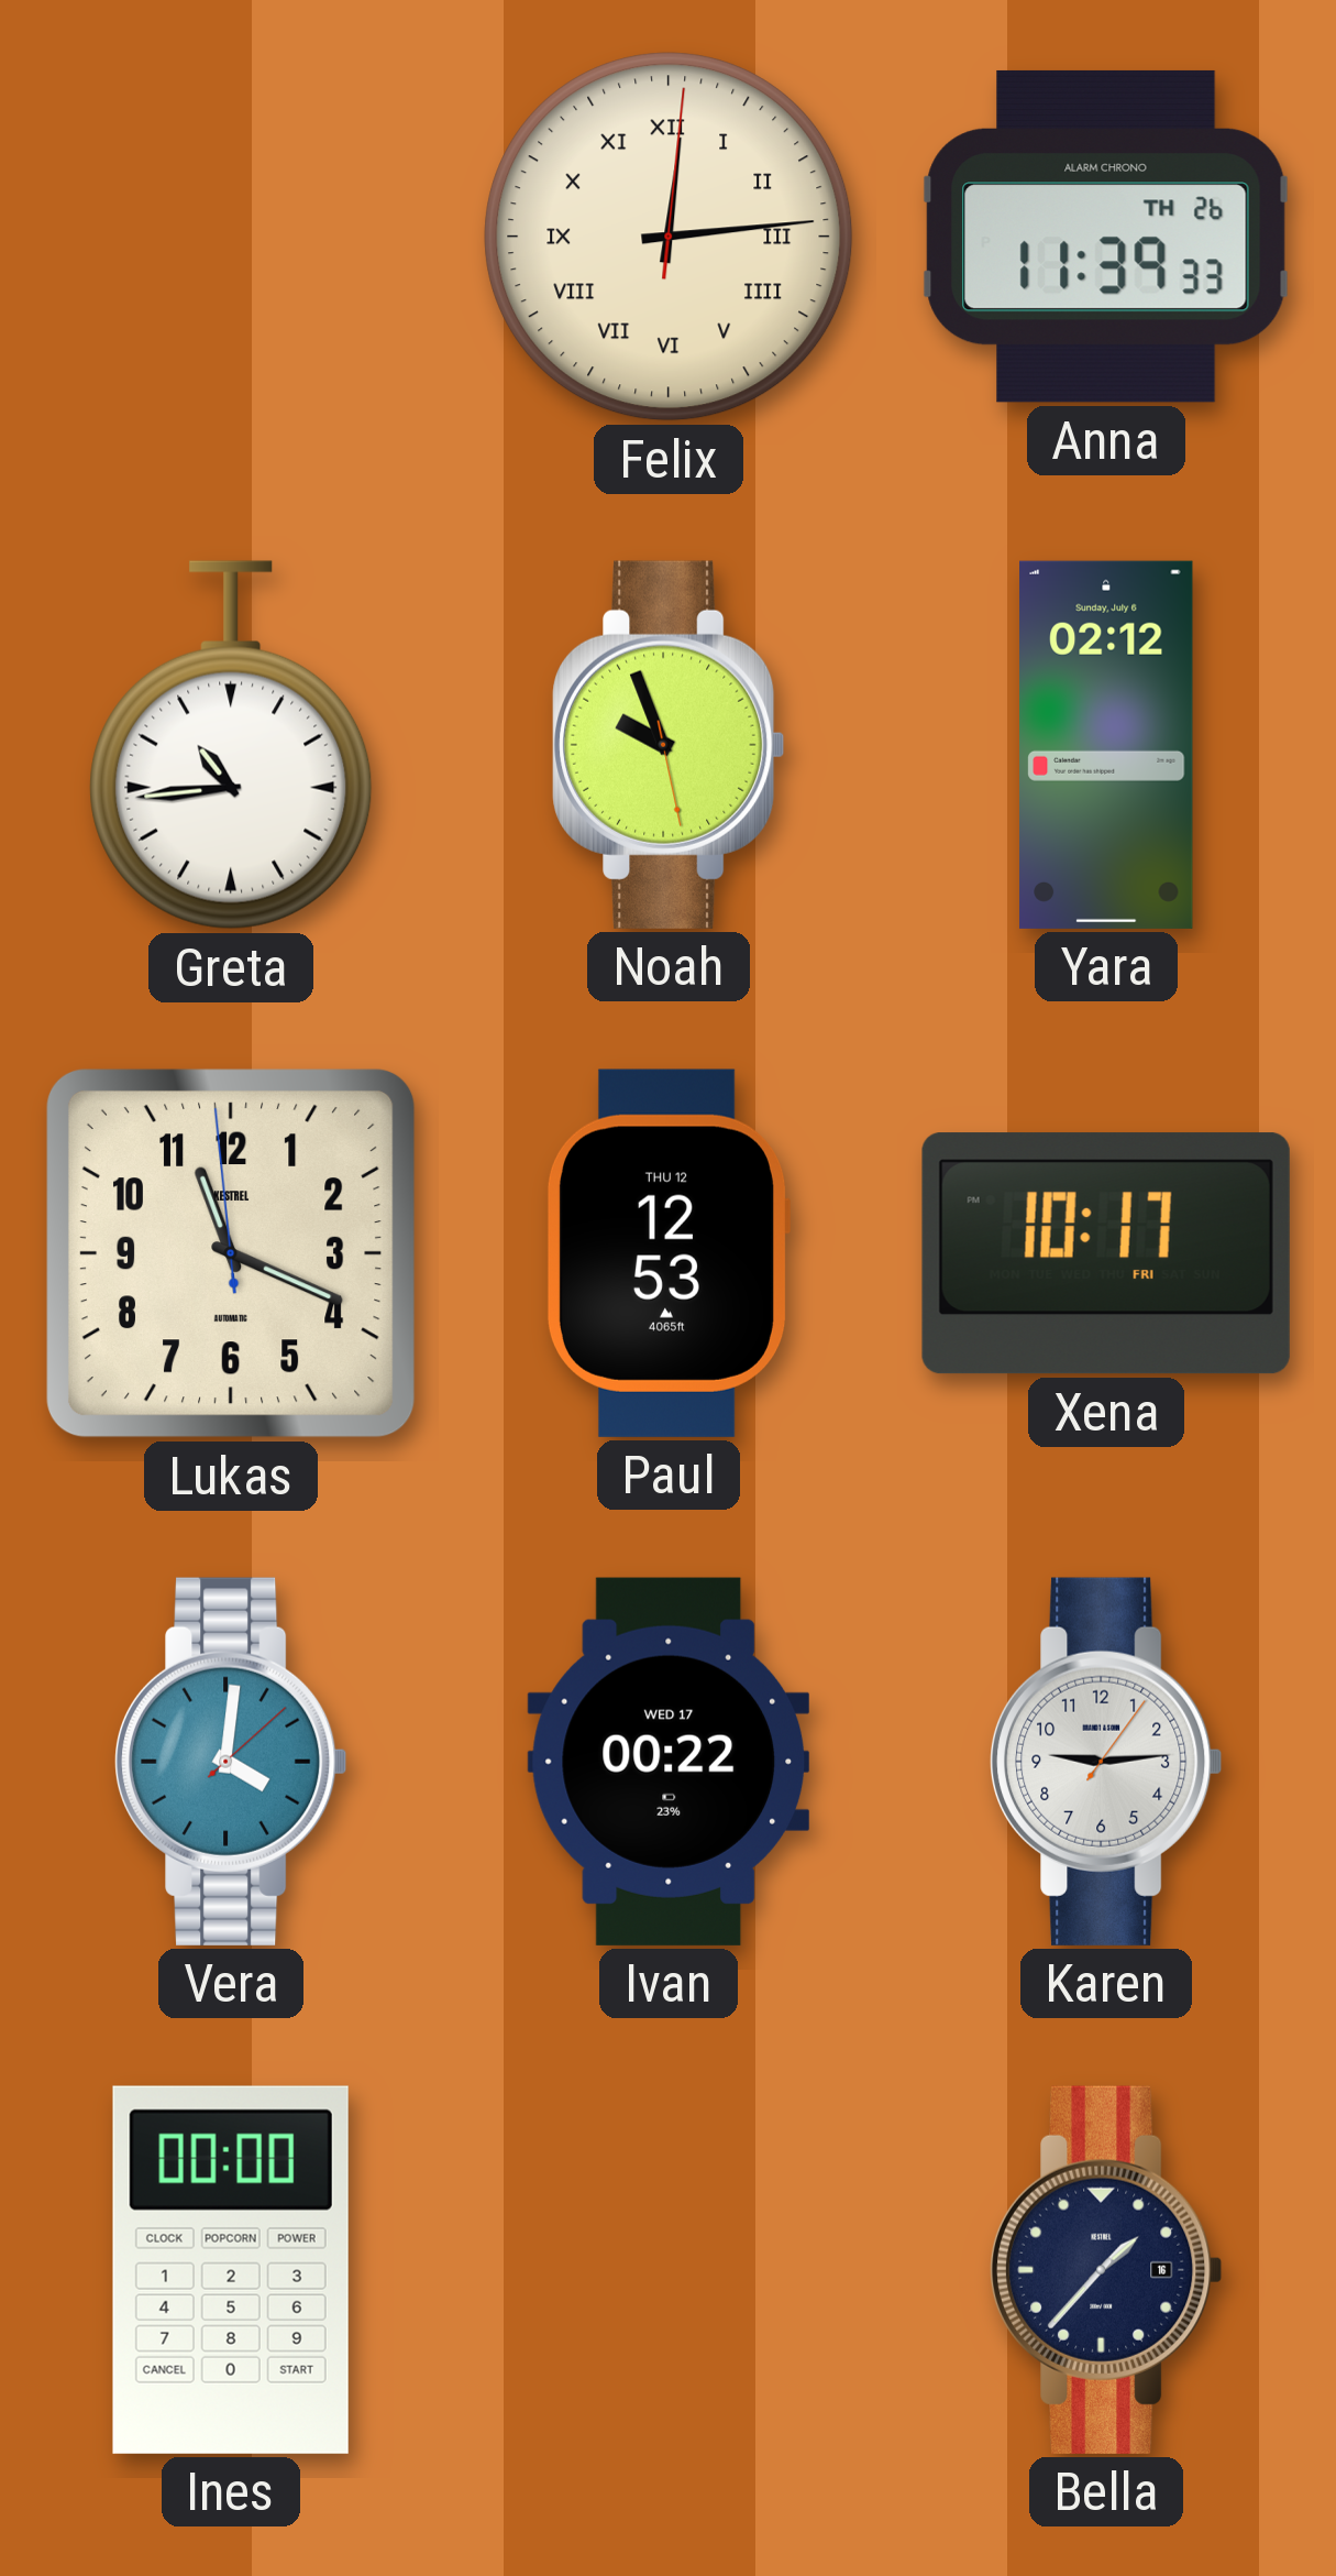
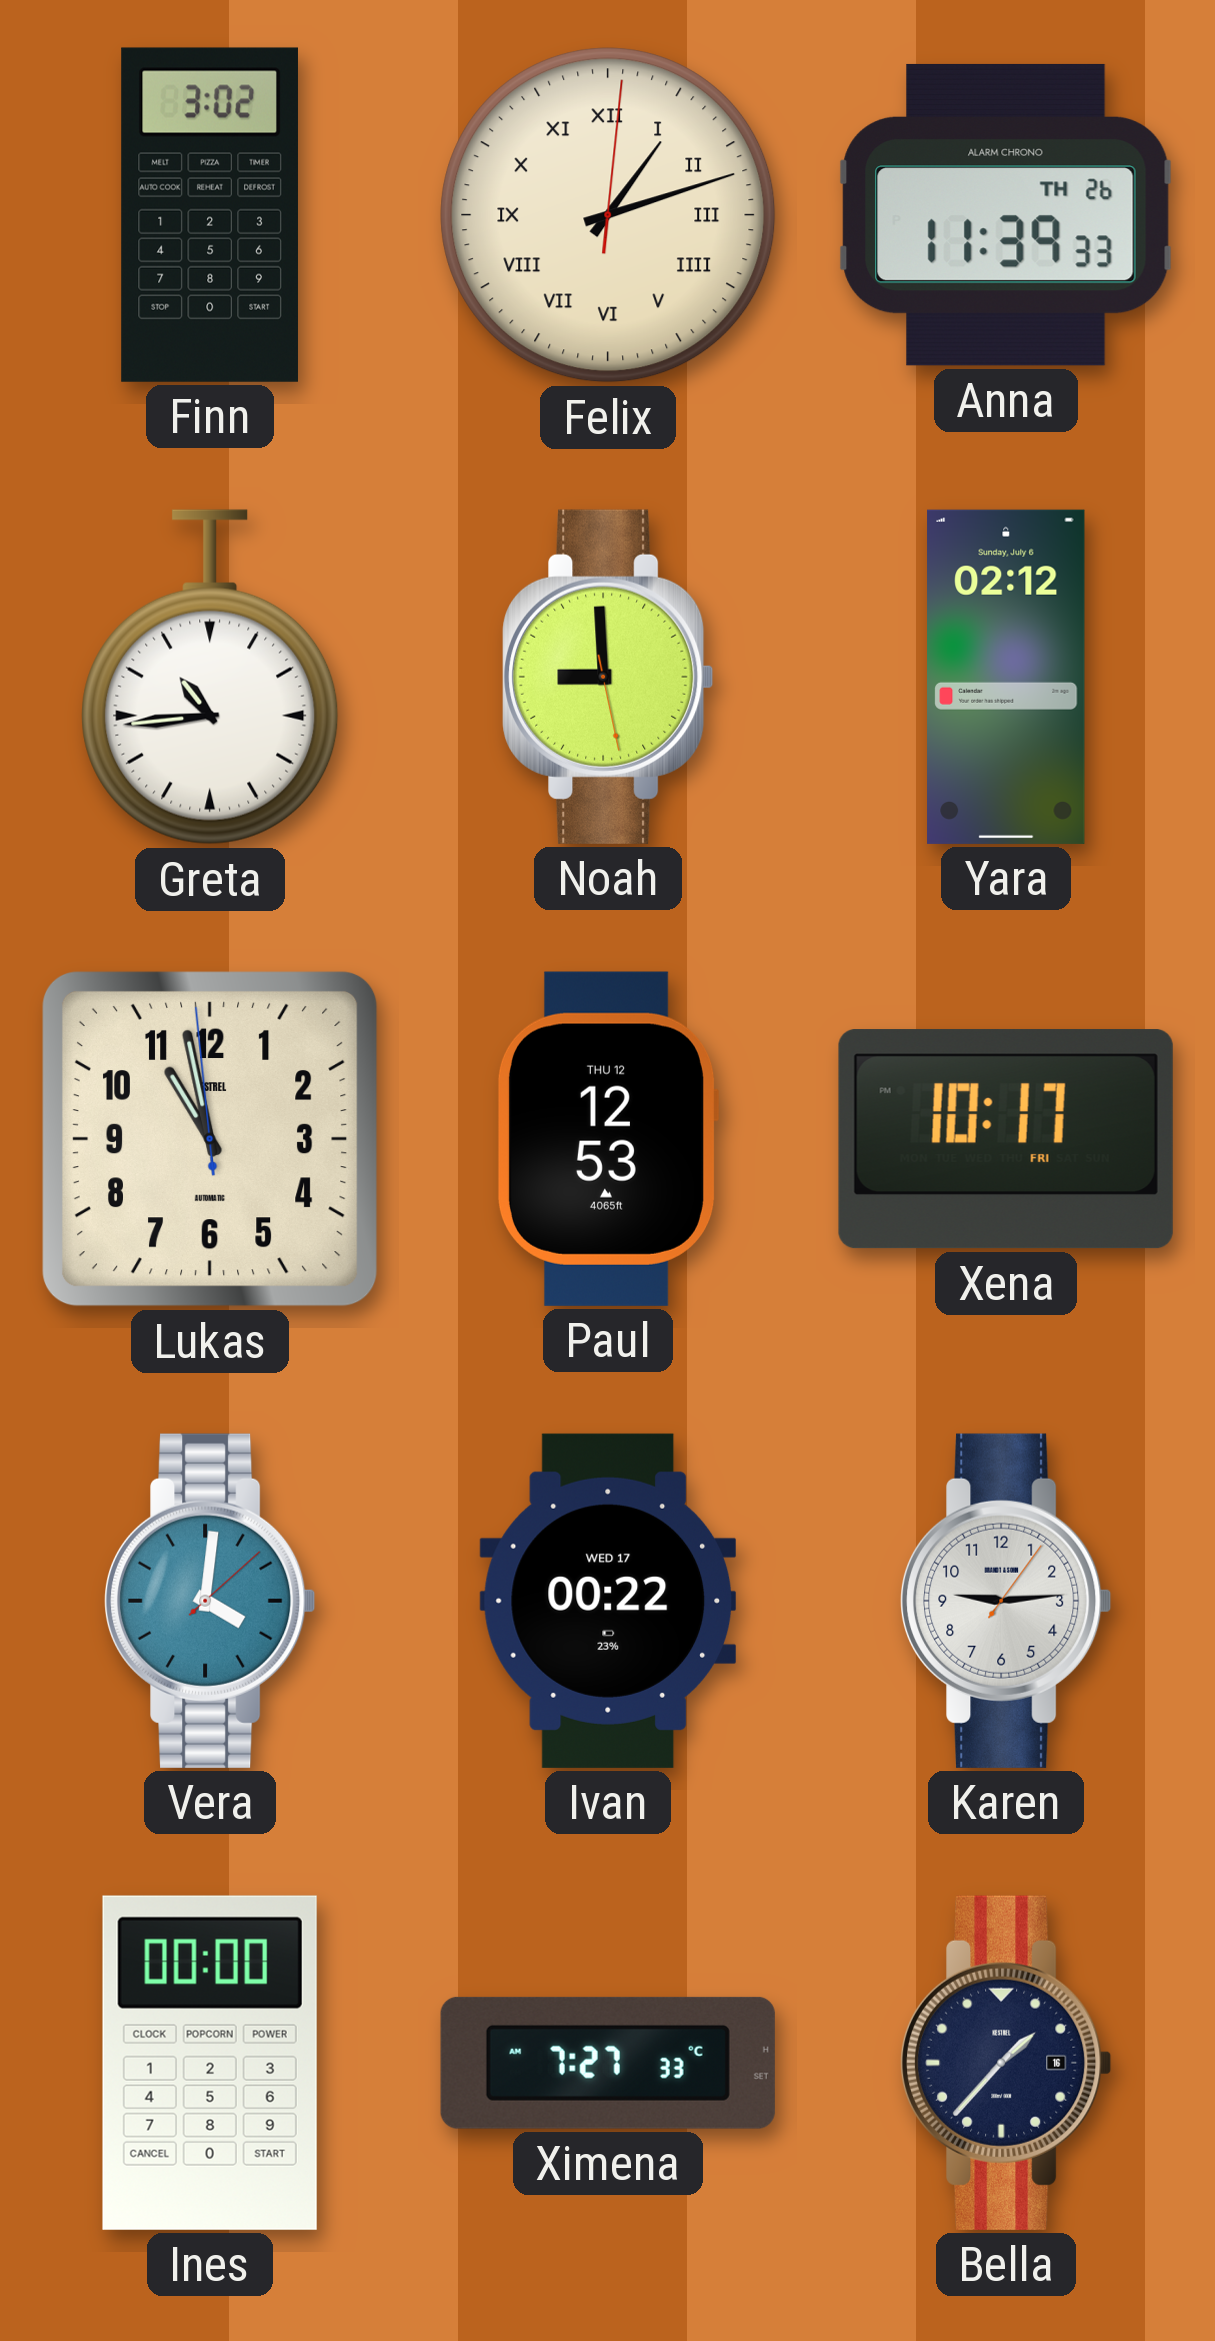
Finn: none -> 3:02 (210, 215)
Felix: 12:14 -> 1:12 (608, 215)
Noah: 9:56 -> 8:59 (608, 677)
Lukas: 11:18 -> 10:57 (210, 1139)
Ximena: none -> 7:27 (608, 2063)
